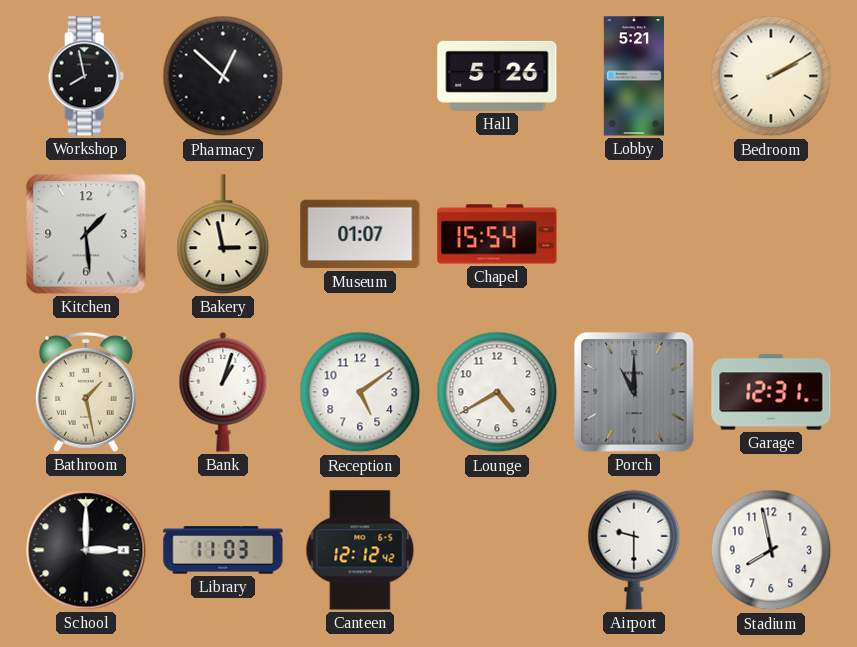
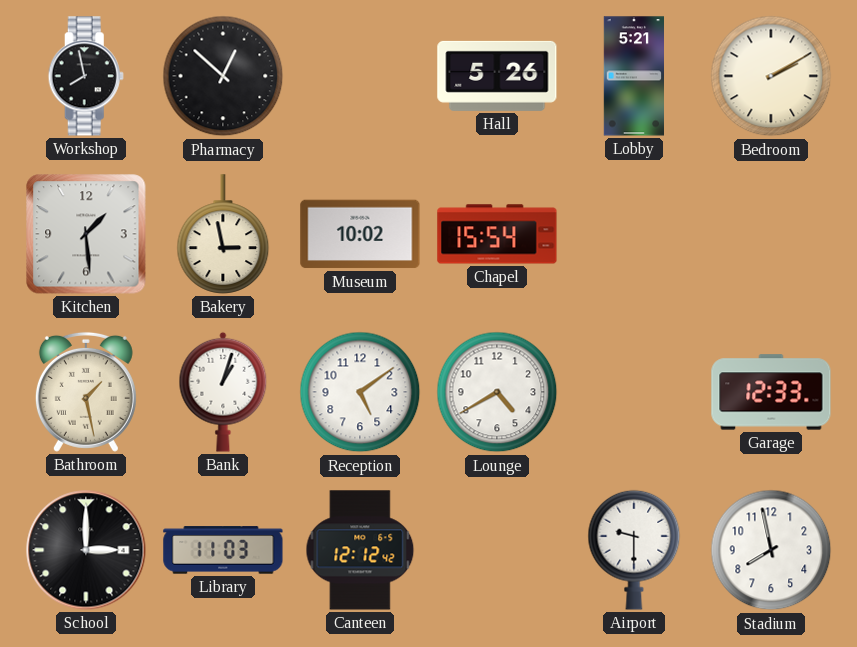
Museum: 01:07 -> 10:02 (360, 234)
Porch: 11:00 -> none (634, 392)
Garage: 12:31 -> 12:33 (771, 392)
